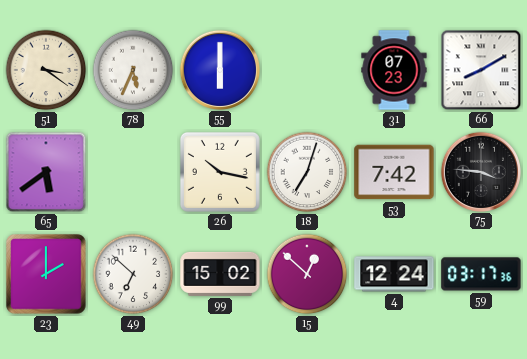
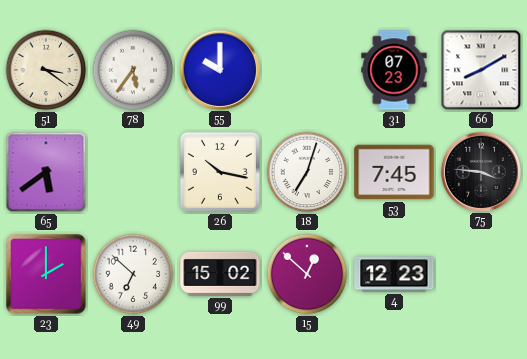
78: 5:34 -> 5:36 (133, 70)
55: 6:00 -> 10:00 (219, 69)
53: 7:42 -> 7:45 (394, 172)
4: 12:24 -> 12:23 (394, 274)
59: 03:17 -> none (481, 274)
